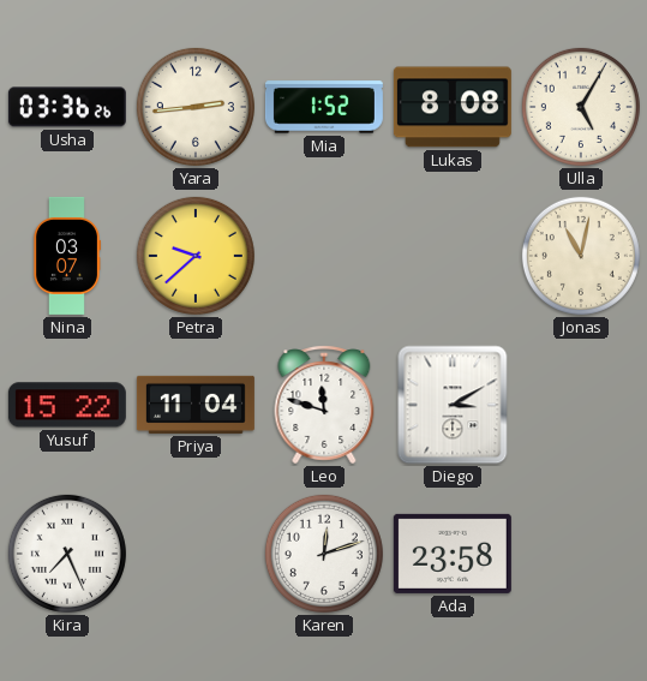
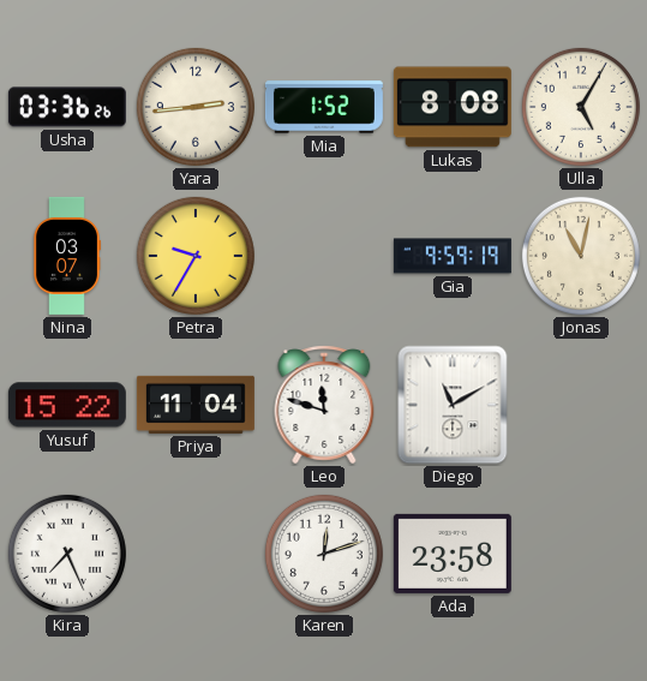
Petra: 9:38 -> 9:35 (196, 256)
Gia: none -> 9:59 (453, 256)
Diego: 3:10 -> 11:10 (453, 405)
